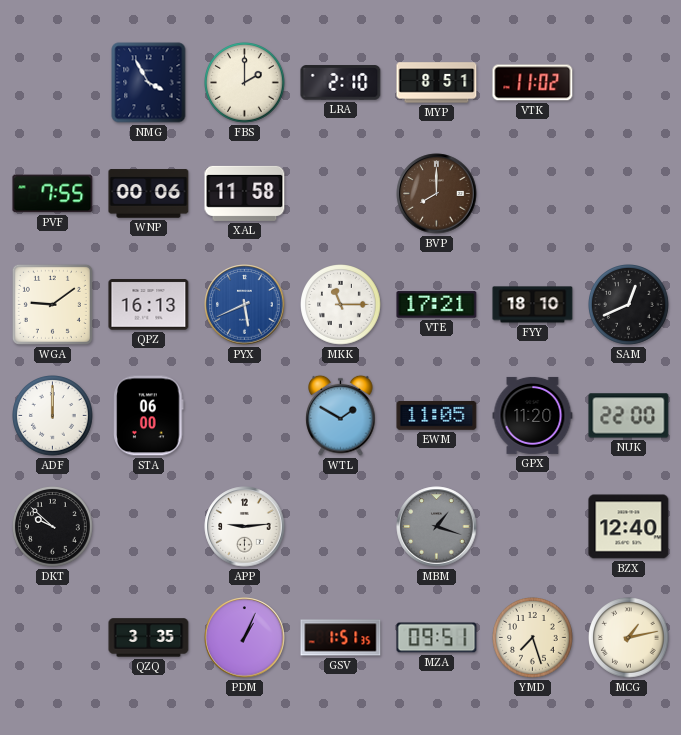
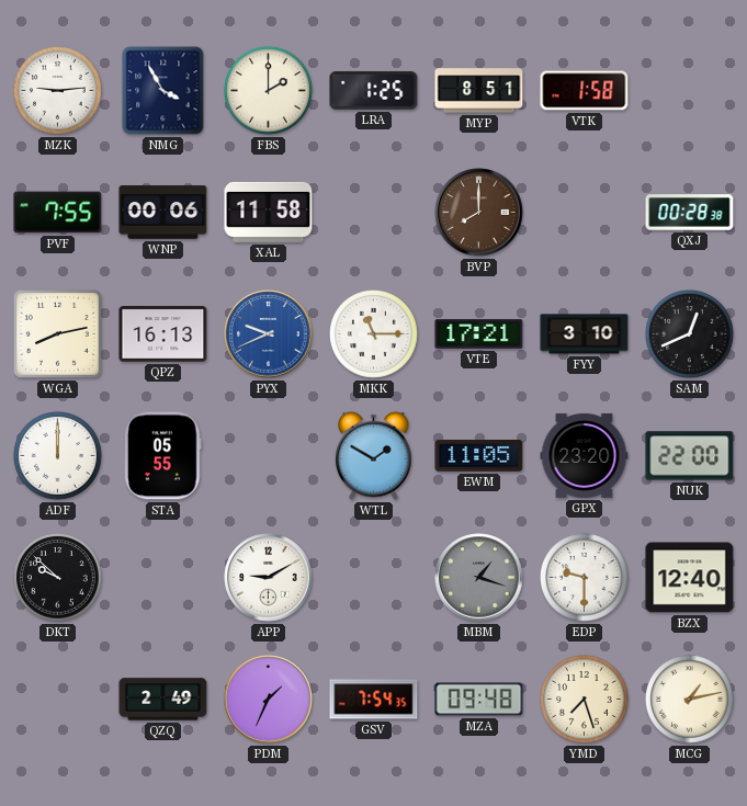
MZK: none -> 9:14 (58, 91)
LRA: 2:10 -> 1:25 (374, 91)
VTK: 11:02 -> 1:58 (585, 91)
QXJ: none -> 00:28 (690, 213)
WGA: 9:09 -> 8:13 (57, 333)
PYX: 5:41 -> 9:41 (269, 334)
FYY: 18:10 -> 3:10 (585, 334)
STA: 06:00 -> 05:55 (163, 456)
GPX: 11:20 -> 23:20 (585, 455)
APP: 9:14 -> 9:10 (269, 578)
EDP: none -> 9:30 (585, 578)
QZQ: 3:35 -> 2:49 (163, 700)
PDM: 1:04 -> 1:34 (269, 700)
GSV: 1:51 -> 7:54 (374, 700)
MZA: 09:51 -> 09:48 (479, 700)
